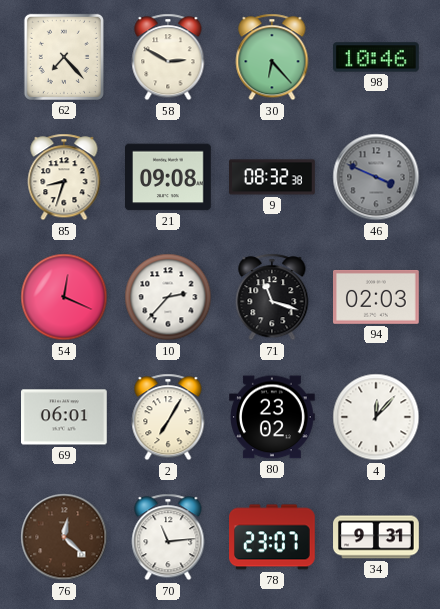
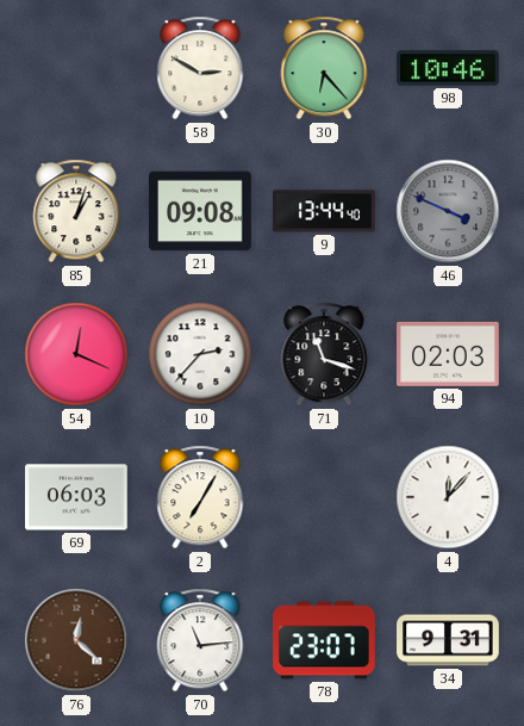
62: 7:23 -> none (64, 57)
85: 8:33 -> 1:03 (76, 211)
9: 08:32 -> 13:44 (324, 211)
69: 06:01 -> 06:03 (77, 497)
80: 23:02 -> none (273, 417)
